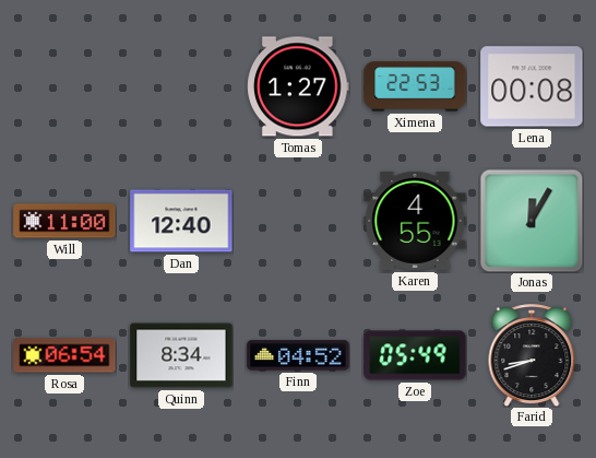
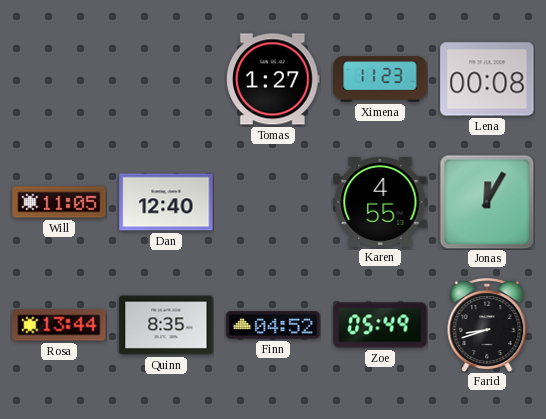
Ximena: 22:53 -> 11:23 (380, 79)
Will: 11:00 -> 11:05 (59, 202)
Rosa: 06:54 -> 13:44 (59, 325)
Quinn: 8:34 -> 8:35 (166, 325)
